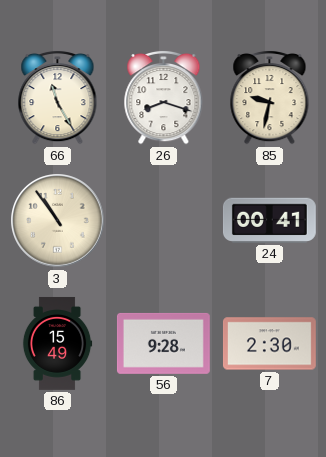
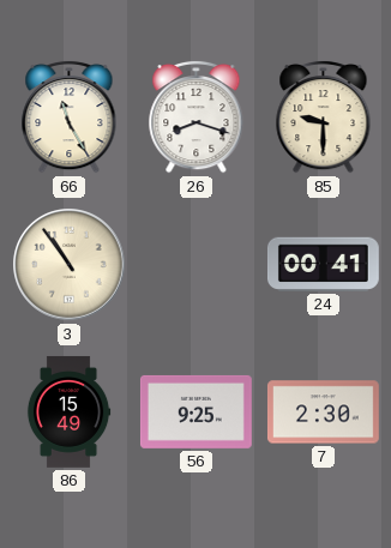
85: 9:32 -> 9:30 (324, 116)
56: 9:28 -> 9:25 (195, 411)
